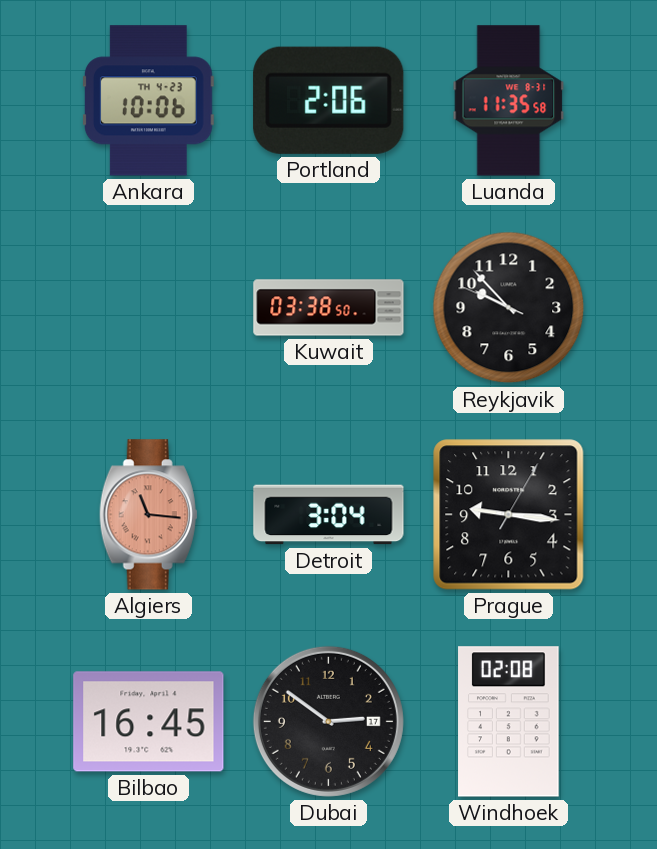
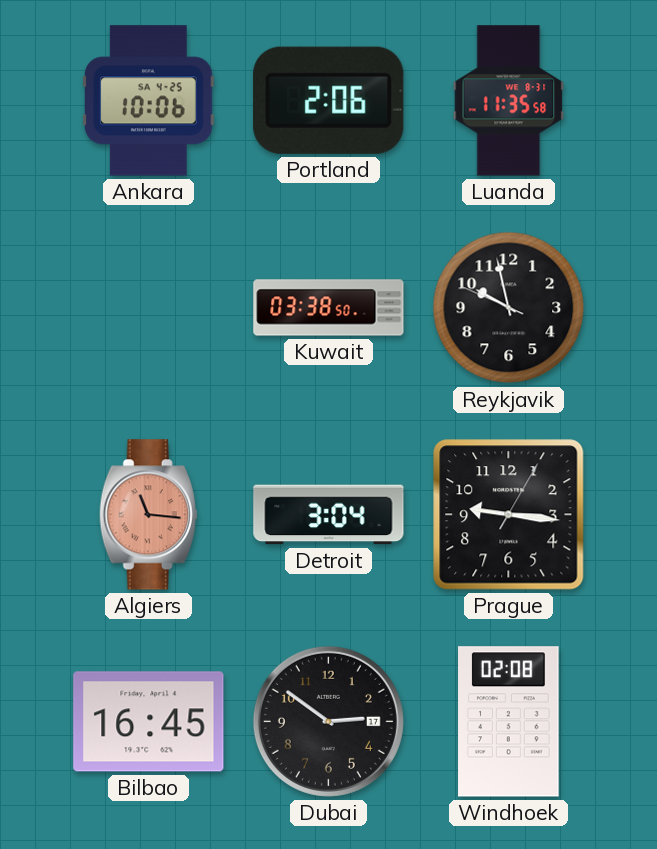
Ankara date: TH 4-23 -> SA 4-25 (148, 101)
Reykjavik: 9:52 -> 9:57 (509, 308)
